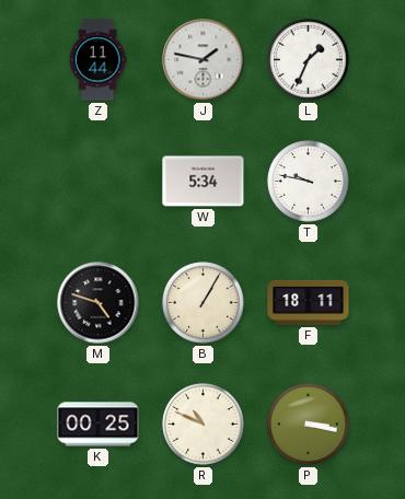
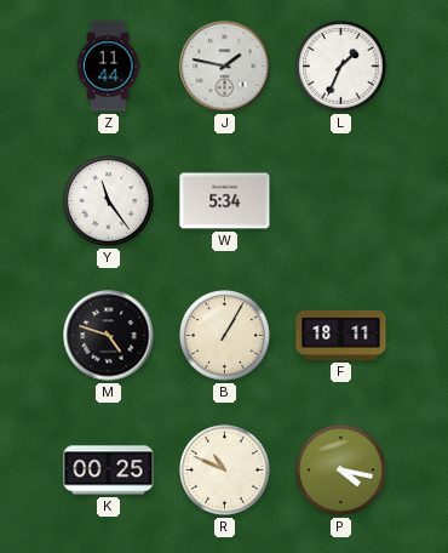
Y: none -> 11:24 (109, 201)
T: 9:47 -> none (309, 182)
P: 3:17 -> 4:17 (341, 471)
